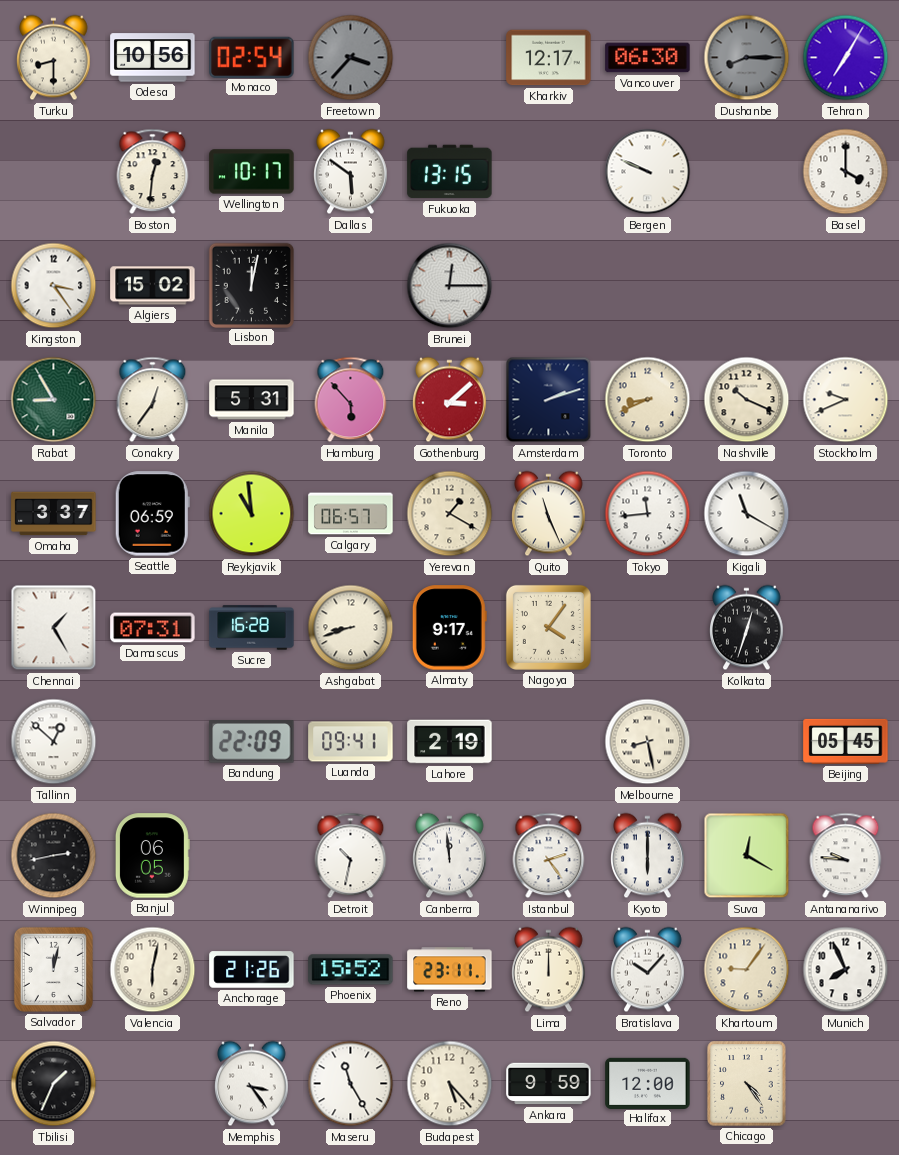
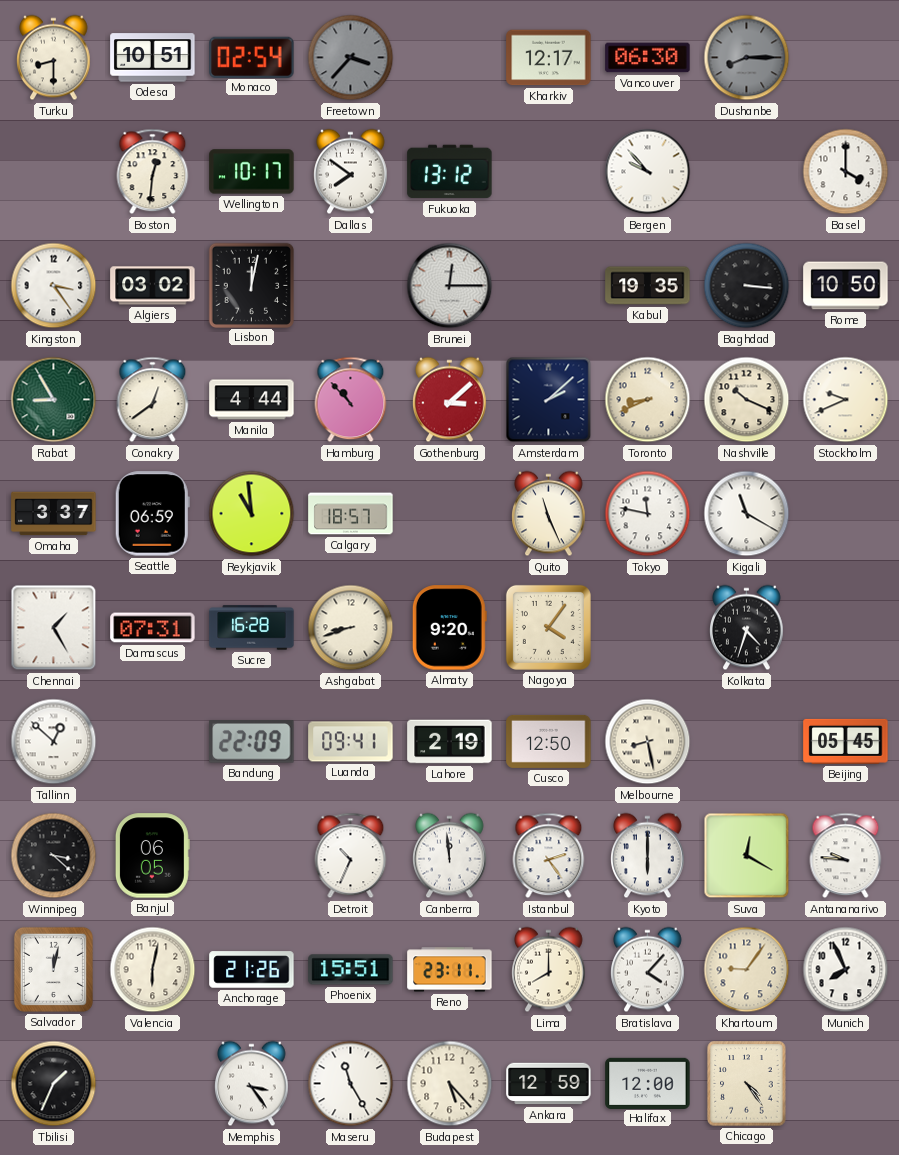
Odesa: 10:56 -> 10:51 (153, 58)
Tehran: 7:05 -> none (846, 58)
Dallas: 5:51 -> 7:51 (351, 172)
Fukuoka: 13:15 -> 13:12 (450, 172)
Bergen: 9:49 -> 9:53 (648, 172)
Algiers: 15:02 -> 03:02 (153, 286)
Kabul: none -> 19:35 (648, 286)
Baghdad: none -> 3:16 (747, 286)
Rome: none -> 10:50 (846, 286)
Conakry: 12:36 -> 12:39 (153, 400)
Manila: 5:31 -> 4:44 (252, 400)
Hamburg: 5:53 -> 10:53 (351, 400)
Amsterdam: 2:12 -> 2:08 (549, 400)
Calgary: 06:57 -> 18:57 (351, 514)
Yerevan: 1:20 -> none (450, 514)
Tokyo: 11:44 -> 11:47 (648, 514)
Almaty: 9:17 -> 9:20 (449, 628)
Kolkata: 12:33 -> 4:33 (747, 628)
Cusco: none -> 12:50 (549, 741)
Winnipeg: 2:43 -> 3:22 (54, 856)
Detroit: 10:32 -> 10:34 (351, 856)
Phoenix: 15:52 -> 15:51 (351, 970)
Lima: 12:00 -> 8:00 (549, 970)
Bratislava: 10:07 -> 4:07 (648, 970)
Ankara: 9:59 -> 12:59 (549, 1084)
